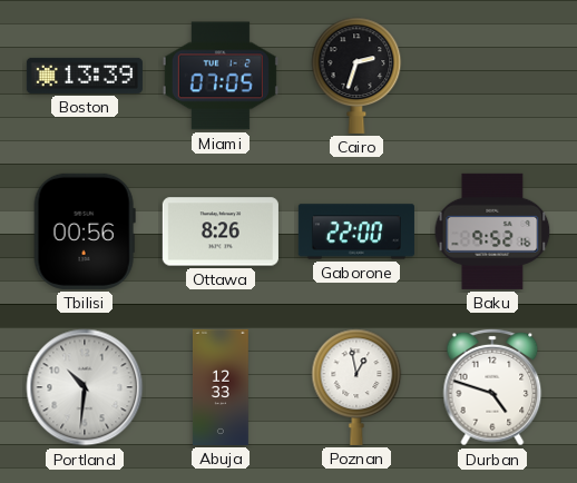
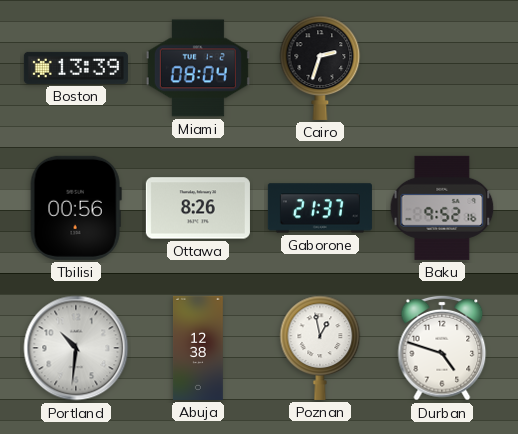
Miami: 07:05 -> 08:04 (198, 68)
Gaborone: 22:00 -> 21:37 (320, 208)
Abuja: 12:33 -> 12:38 (198, 348)
